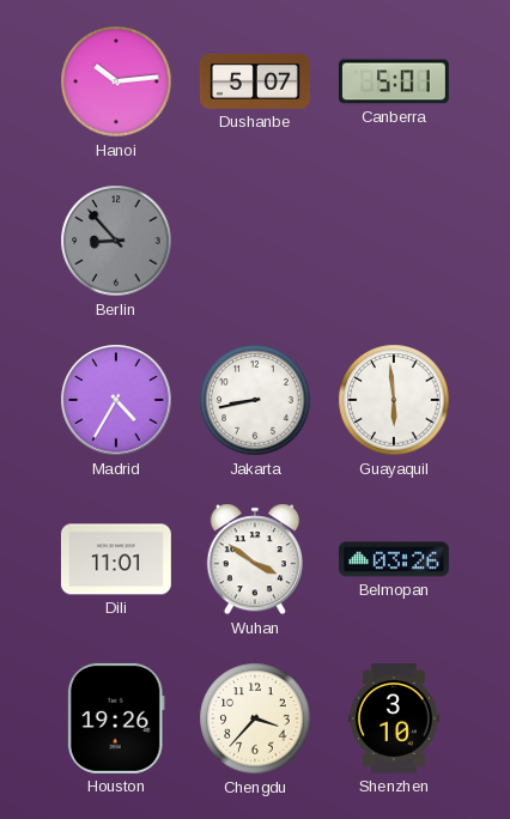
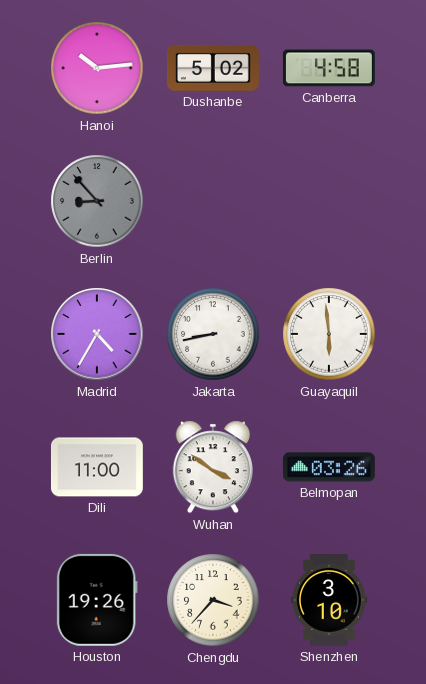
Dushanbe: 5:07 -> 5:02 (213, 68)
Canberra: 5:01 -> 4:58 (329, 68)
Dili: 11:01 -> 11:00 (97, 467)
